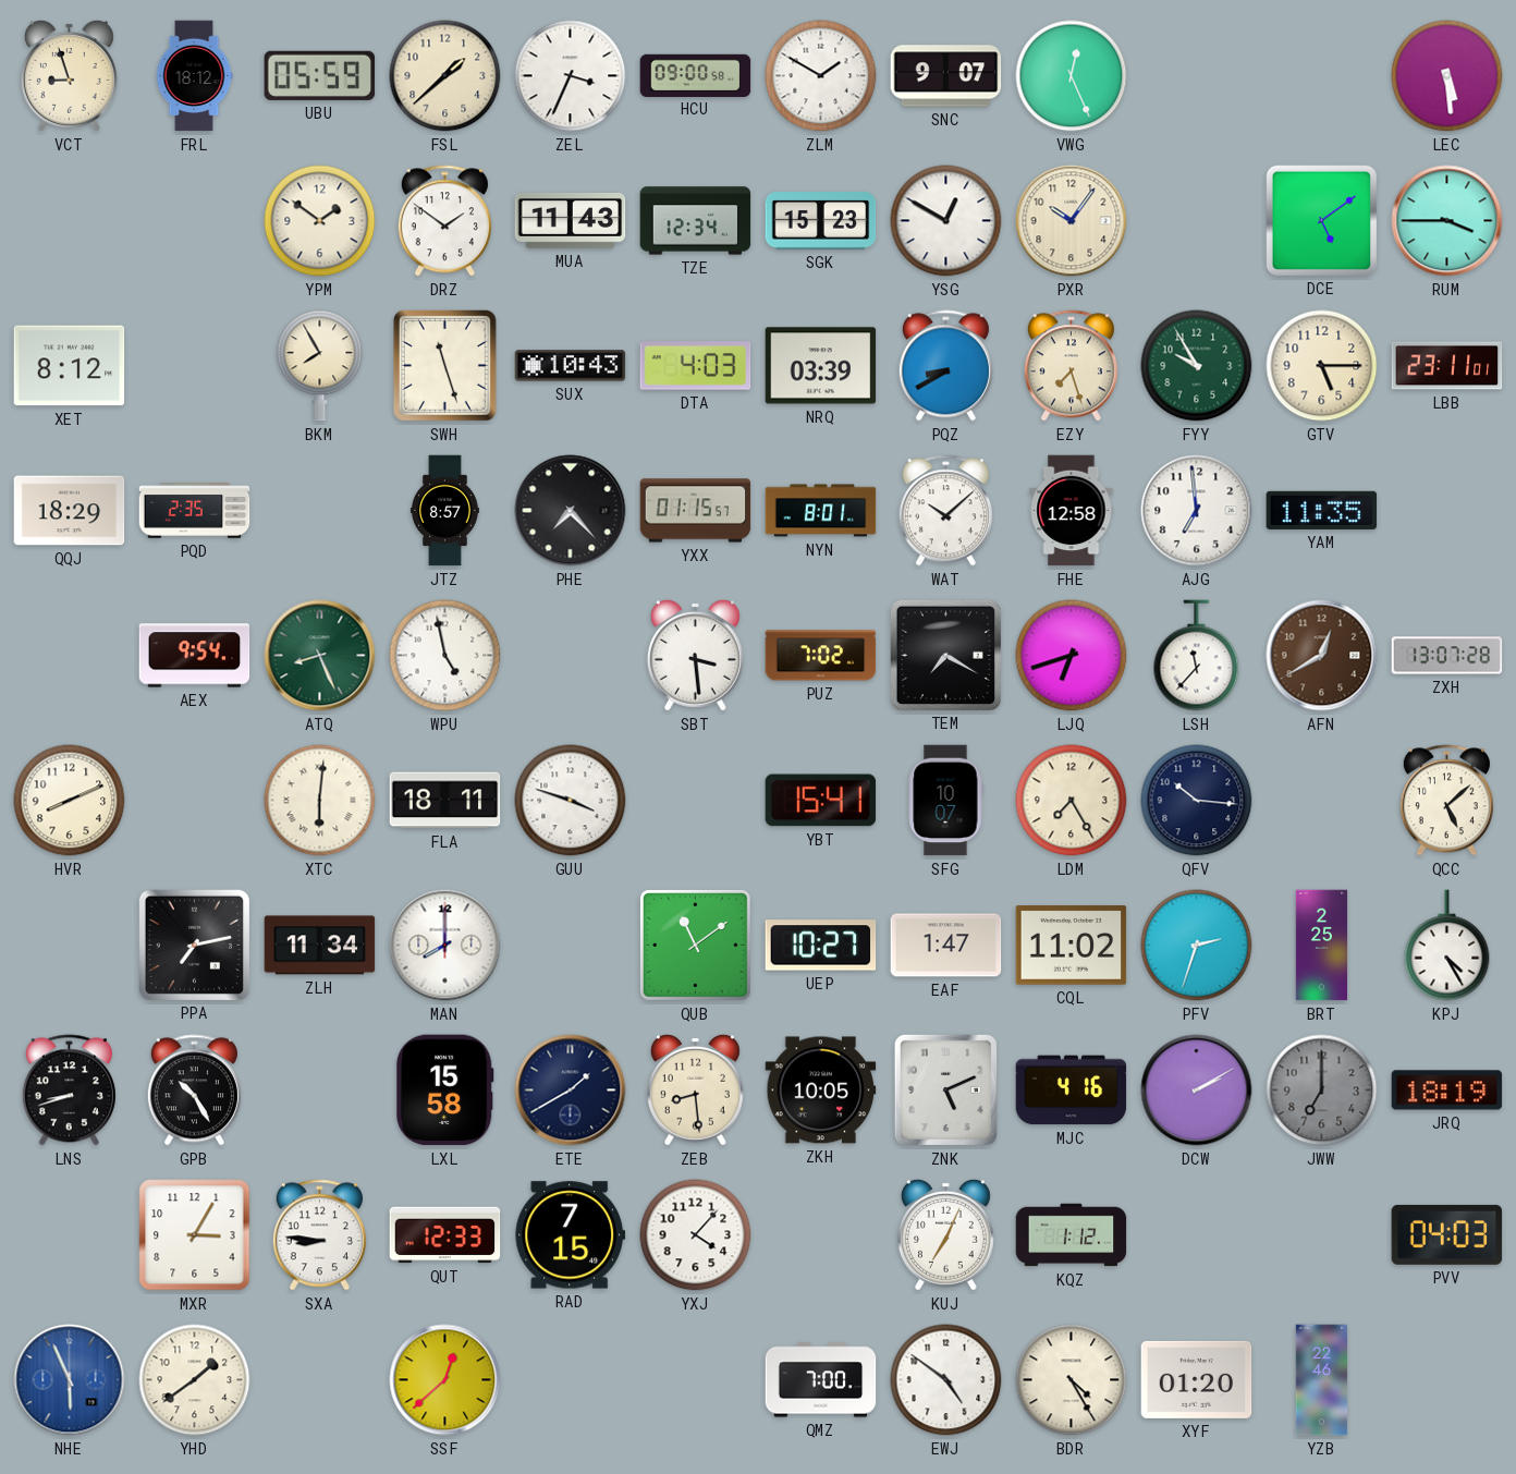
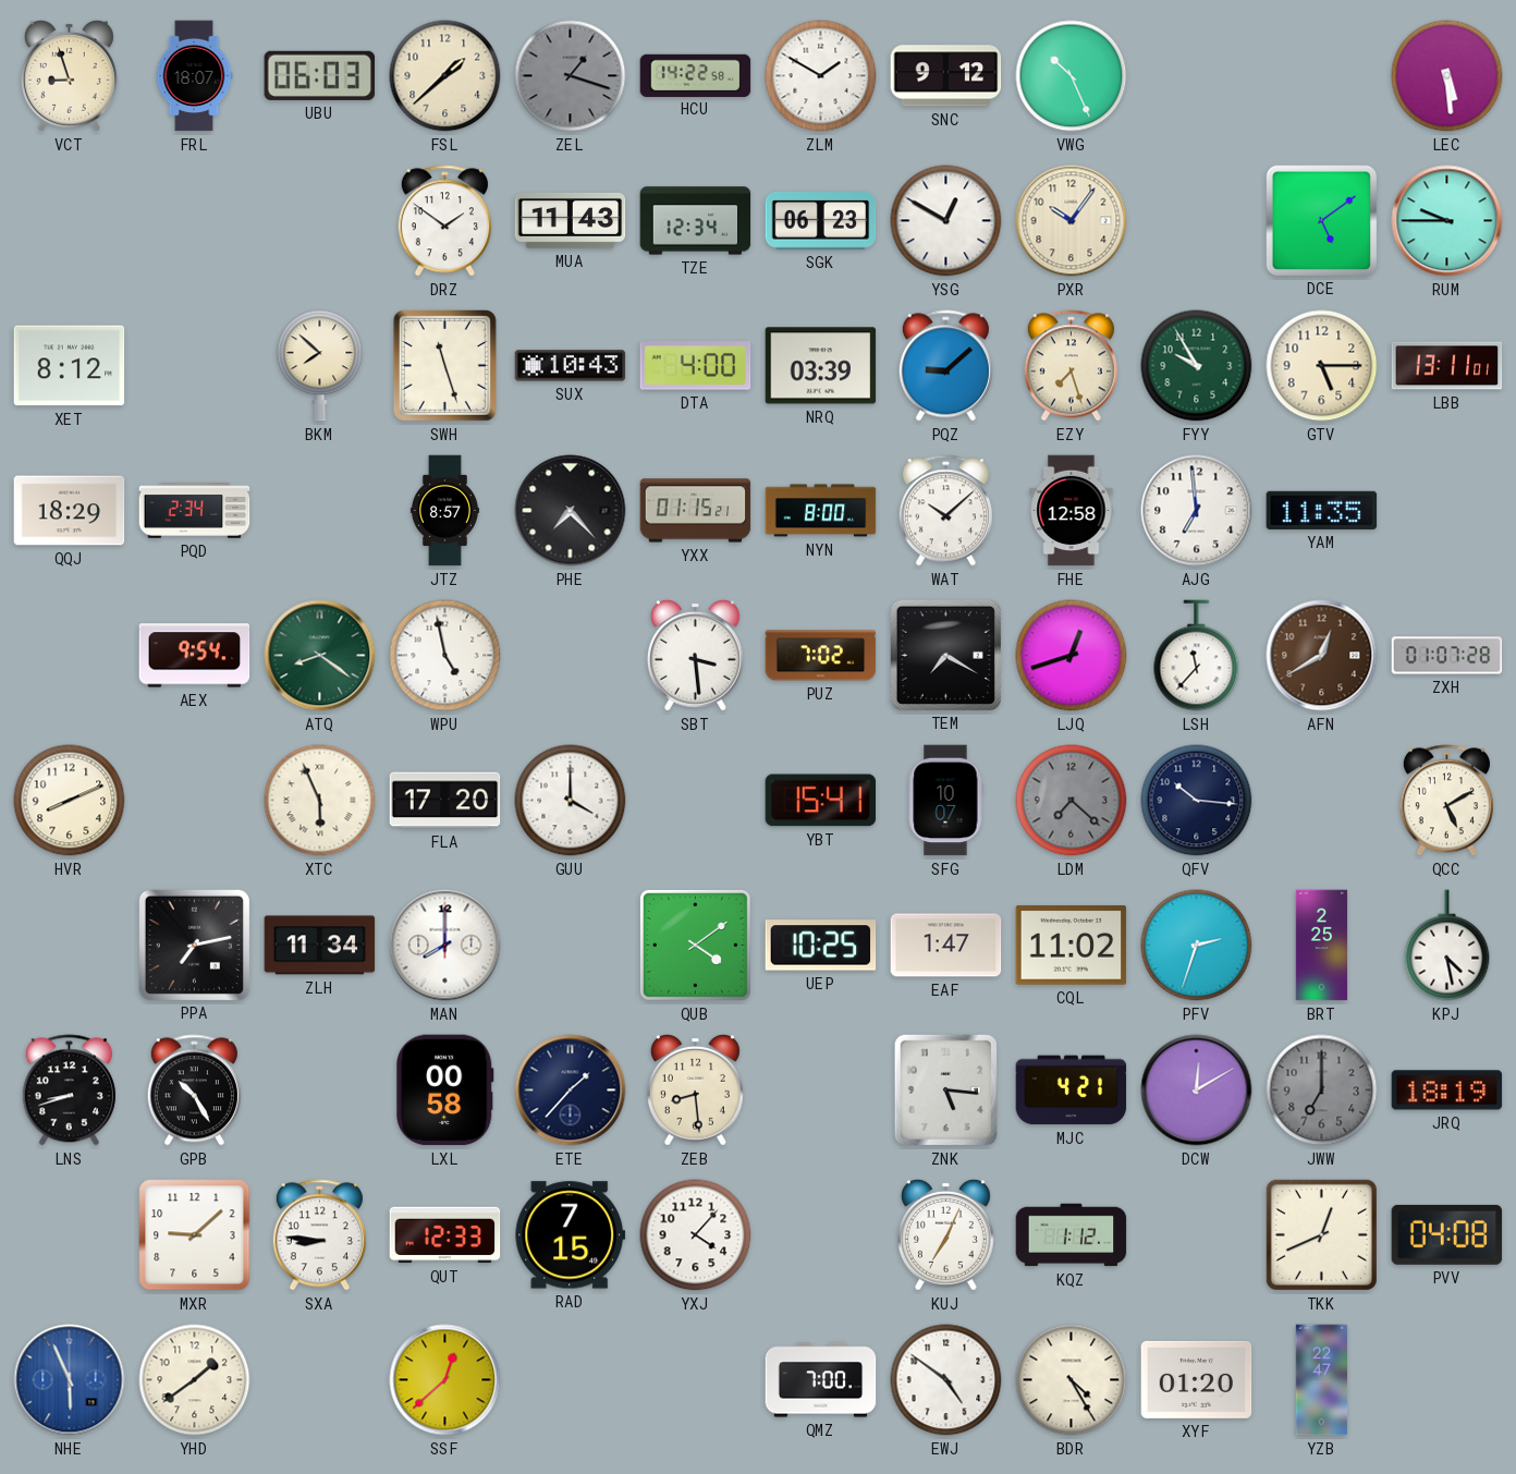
FRL: 18:12 -> 18:07 (194, 76)
UBU: 05:59 -> 06:03 (320, 75)
ZEL: 3:34 -> 1:18 (571, 76)
ZEL dial: white -> grey (571, 76)
HCU: 09:00 -> 14:22 (696, 75)
SNC: 9:07 -> 9:12 (946, 76)
VWG: 12:26 -> 10:26 (1072, 76)
YPM: 1:51 -> none (320, 221)
SGK: 15:23 -> 06:23 (821, 221)
RUM: 3:45 -> 9:45 (1447, 221)
BKM: 7:55 -> 7:52 (320, 366)
DTA: 4:03 -> 4:00 (696, 366)
PQZ: 8:40 -> 9:08 (945, 366)
LBB: 23:11 -> 13:11 (1447, 366)
PQD: 2:35 -> 2:34 (195, 511)
YXX: 01:15:57 -> 01:15:21 (696, 511)
NYN: 8:01 -> 8:00 (821, 511)
ATQ: 8:26 -> 8:21 (320, 656)
LJQ: 6:42 -> 12:42 (1072, 656)
ZXH: 13:07 -> 01:07 (1447, 656)
XTC: 6:01 -> 5:56 (320, 801)
FLA: 18:11 -> 17:20 (445, 801)
GUU: 3:48 -> 4:00 (571, 801)
LDM: 7:25 -> 7:22 (1072, 801)
LDM dial: cream -> grey (1072, 801)
QCC: 5:08 -> 5:10 (1446, 801)
QUB: 11:09 -> 4:09 (695, 945)
UEP: 10:27 -> 10:25 (821, 946)
KPJ: 4:25 -> 4:28 (1447, 946)
LXL: 15:58 -> 00:58 (445, 1091)
ETE: 1:40 -> 1:37 (571, 1091)
ZKH: 10:05 -> none (821, 1091)
ZNK: 5:11 -> 5:16 (945, 1089)
MJC: 4:16 -> 4:21 (1072, 1091)
DCW: 2:10 -> 12:10 (1197, 1091)
MXR: 3:05 -> 9:08 (195, 1235)
TKK: none -> 12:41 (1321, 1234)
PVV: 04:03 -> 04:08 (1447, 1234)
YZB: 22:46 -> 22:47 (1322, 1380)
